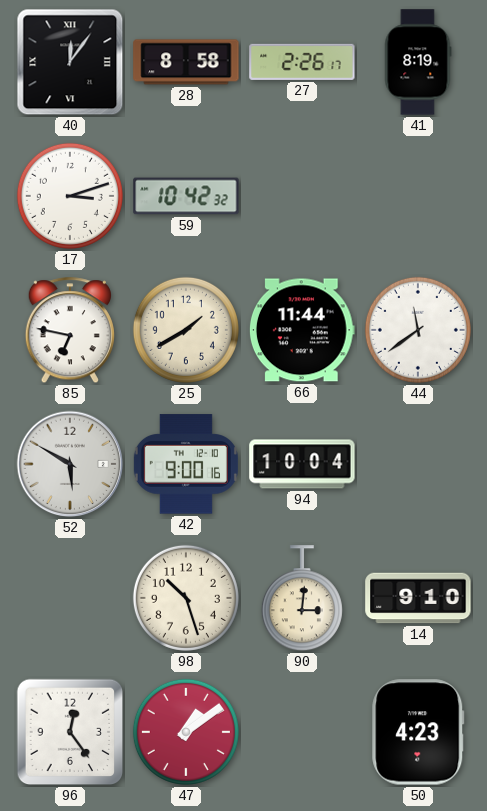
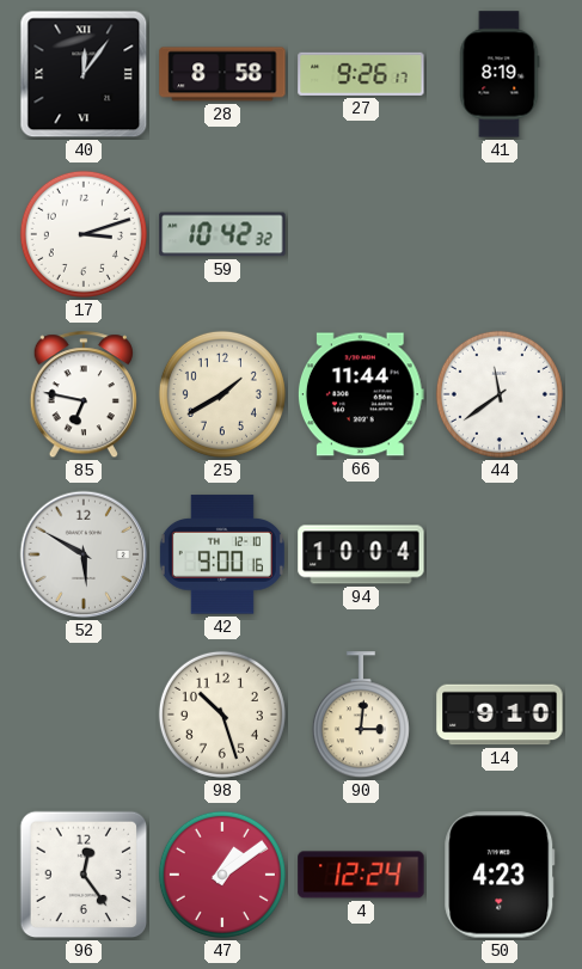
27: 2:26 -> 9:26 (361, 74)
4: none -> 12:24 (361, 875)
